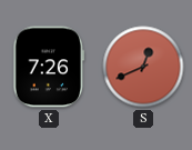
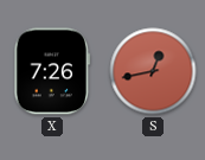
S: 12:41 -> 12:43 (153, 71)
